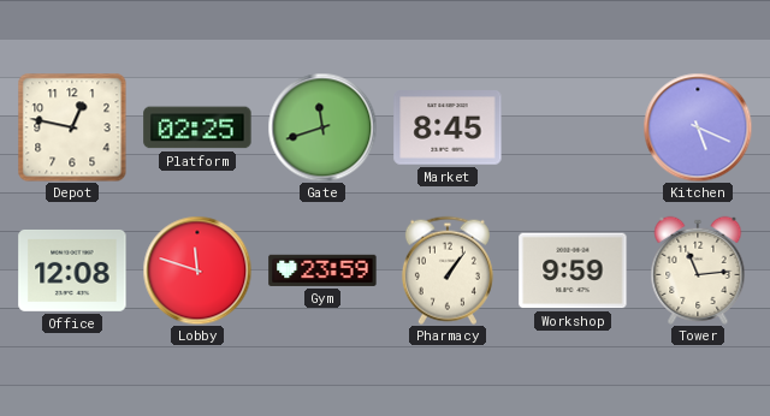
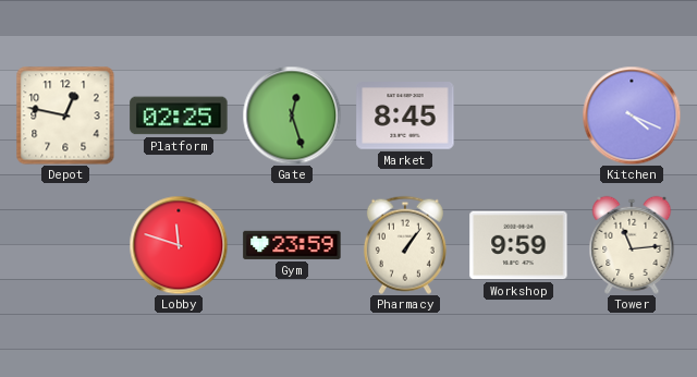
Gate: 11:42 -> 12:27 (292, 115)
Kitchen: 5:19 -> 4:19 (632, 115)
Office: 12:08 -> none (72, 271)
